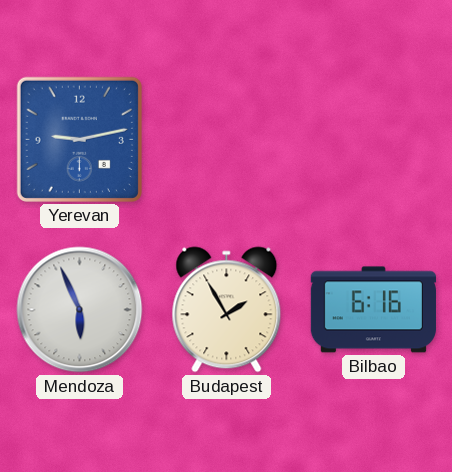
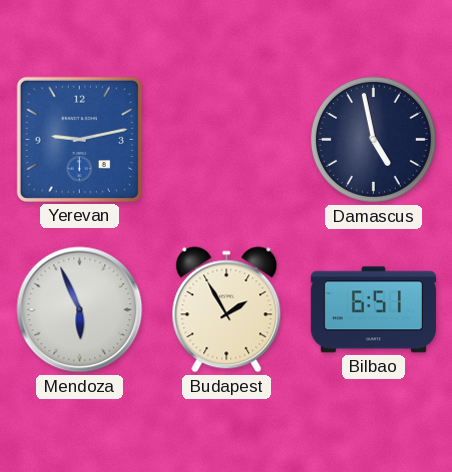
Damascus: none -> 4:58 (373, 139)
Bilbao: 6:16 -> 6:51 (373, 310)
